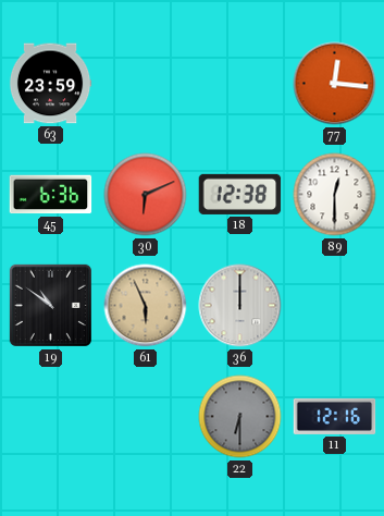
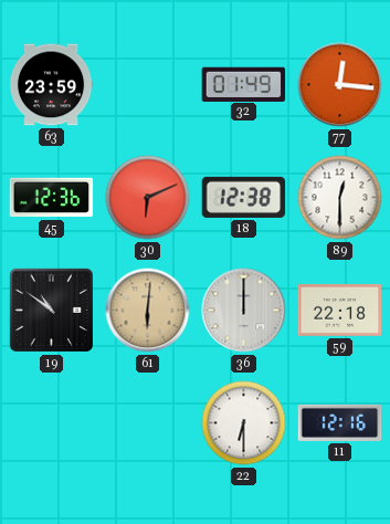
32: none -> 01:49 (244, 84)
45: 6:36 -> 12:36 (52, 198)
61: 5:56 -> 6:01 (148, 311)
59: none -> 22:18 (340, 310)
22 dial: grey -> white (244, 423)
